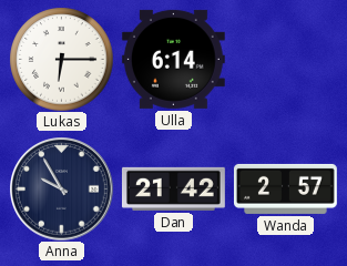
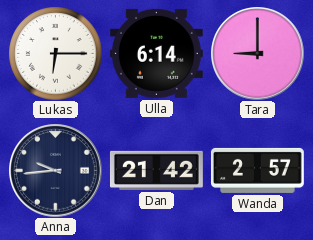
Tara: none -> 9:00 (257, 53)
Anna: 9:55 -> 9:44 (55, 170)
